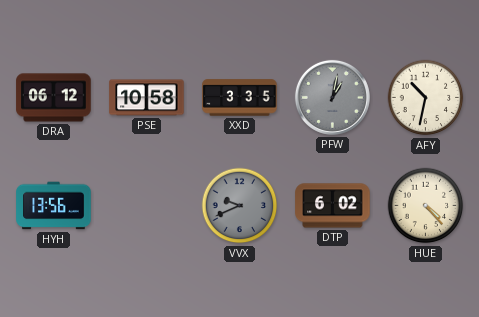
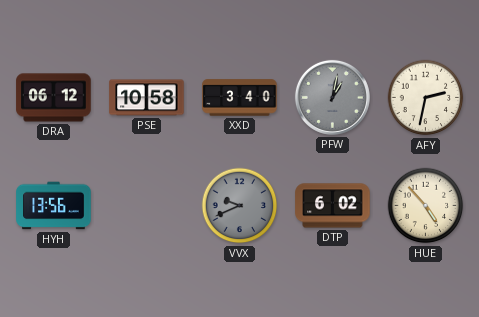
XXD: 3:35 -> 3:40 (240, 98)
AFY: 10:32 -> 2:32 (426, 98)
HUE: 4:23 -> 4:53 (426, 206)
